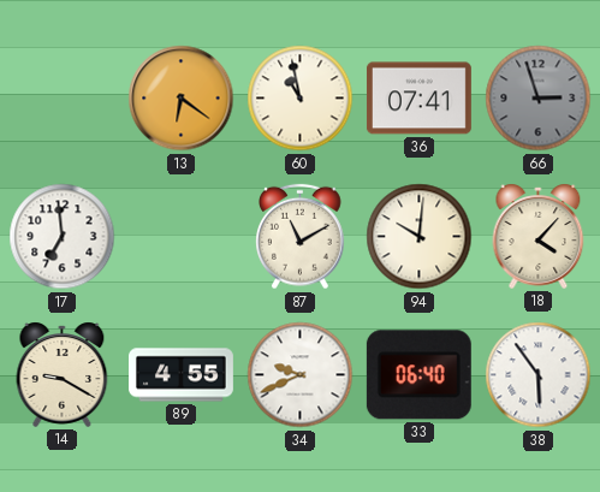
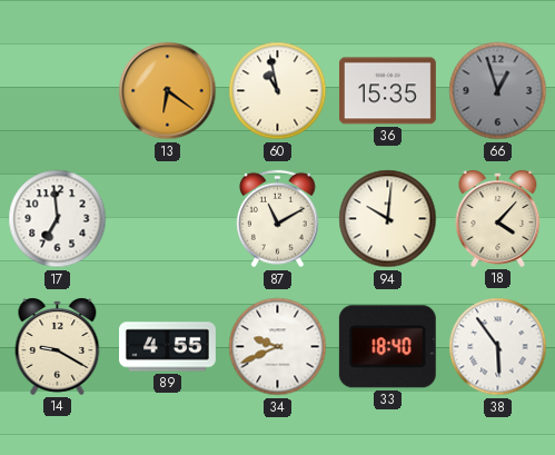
36: 07:41 -> 15:35 (387, 91)
66: 2:57 -> 12:57 (498, 91)
33: 06:40 -> 18:40 (387, 347)
